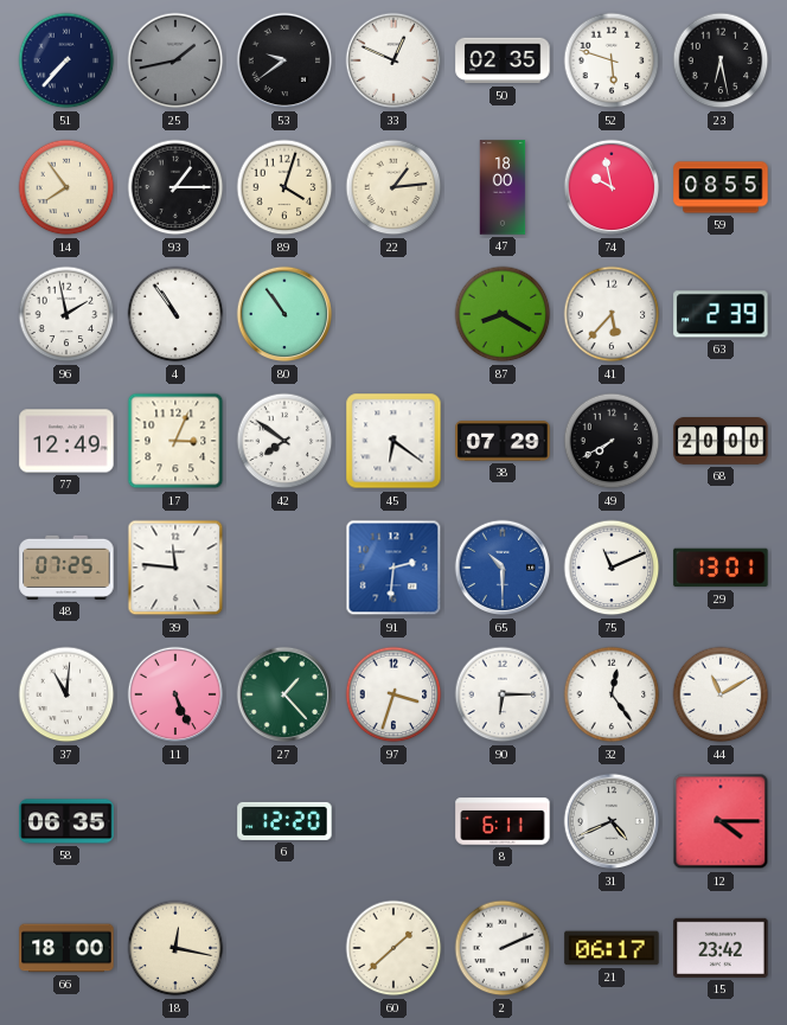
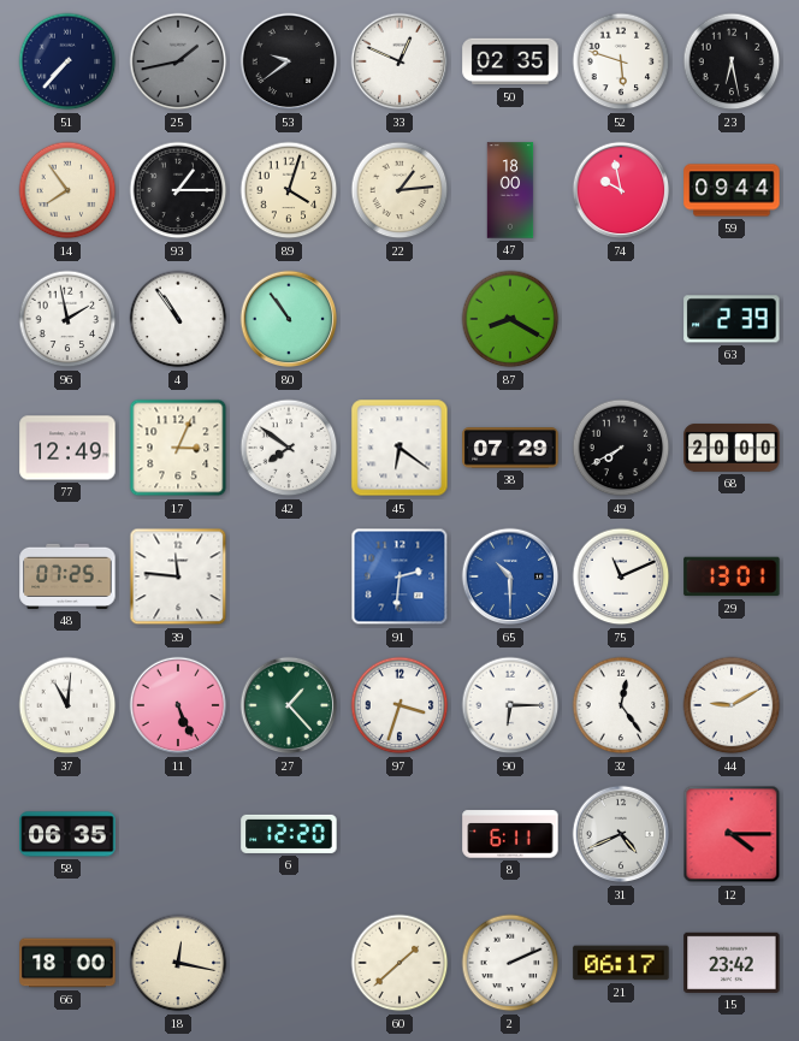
59: 08:55 -> 09:44 (732, 190)
41: 5:37 -> none (612, 314)
44: 11:10 -> 9:10 (732, 705)
